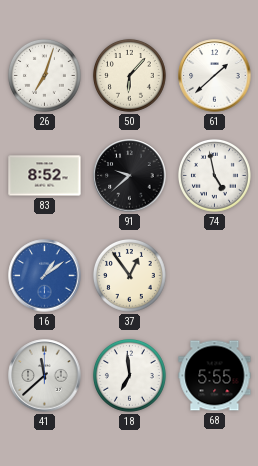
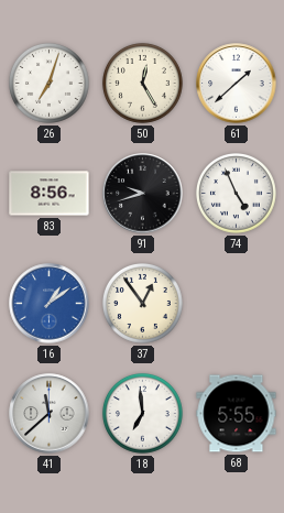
50: 6:07 -> 12:25 (142, 83)
83: 8:52 -> 8:56 (50, 194)
91: 9:38 -> 9:42 (143, 194)
74: 4:58 -> 4:56 (236, 193)
